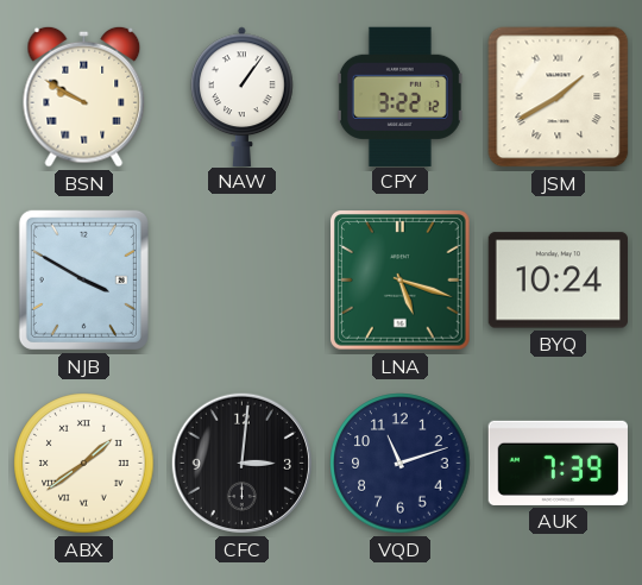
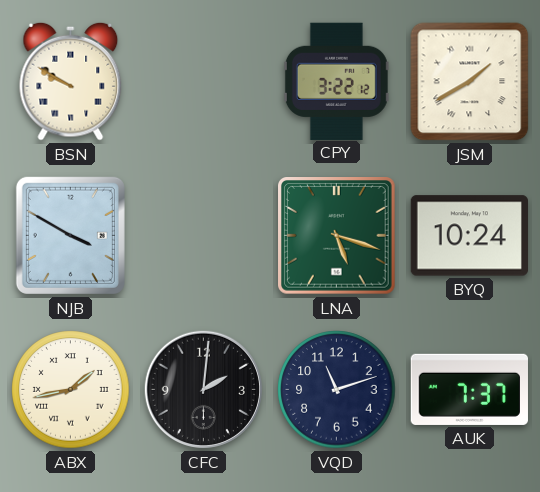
NAW: 1:06 -> none (243, 96)
ABX: 1:39 -> 1:43 (71, 390)
CFC: 3:01 -> 2:01 (203, 389)
AUK: 7:39 -> 7:37 (469, 389)
